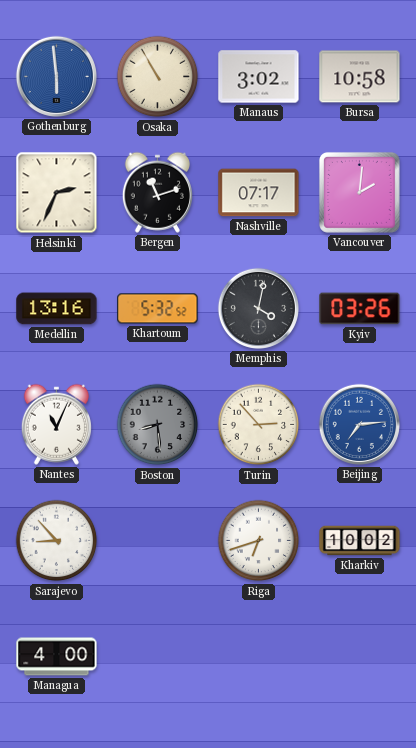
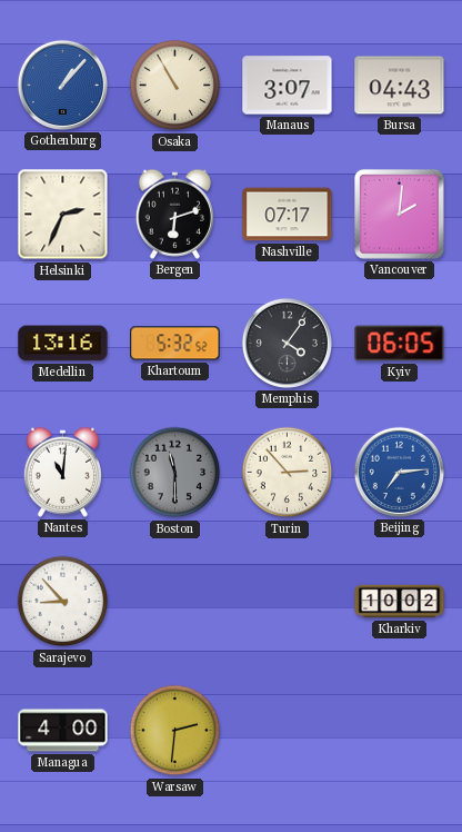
Gothenburg: 5:59 -> 1:07 (62, 85)
Manaus: 3:02 -> 3:07 (288, 86)
Bursa: 10:58 -> 04:43 (400, 86)
Bergen: 11:12 -> 6:12 (174, 214)
Memphis: 4:02 -> 4:06 (287, 343)
Kyiv: 03:26 -> 06:05 (400, 344)
Nantes: 11:04 -> 11:01 (62, 472)
Boston: 8:29 -> 11:30 (175, 473)
Riga: 6:42 -> none (259, 541)
Warsaw: none -> 2:31 (175, 731)
